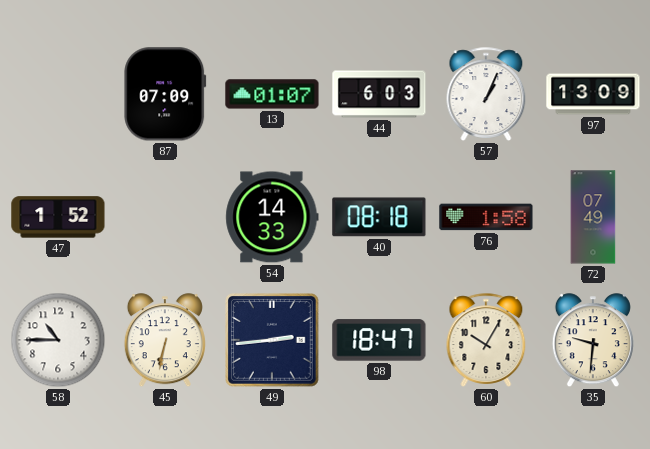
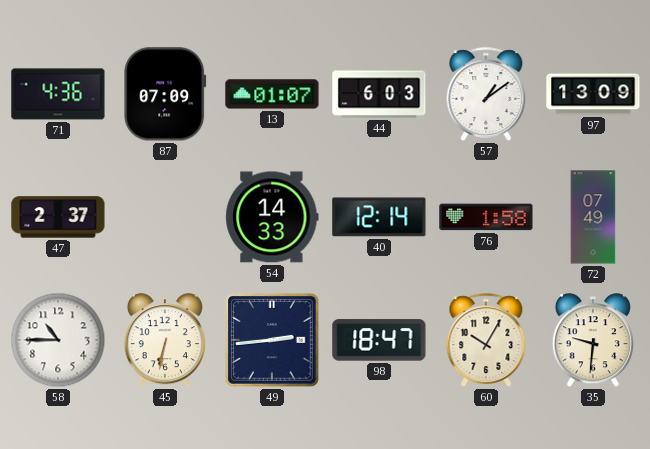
71: none -> 4:36 (58, 94)
57: 1:04 -> 1:09 (486, 94)
47: 1:52 -> 2:37 (58, 217)
40: 08:18 -> 12:14 (379, 217)
